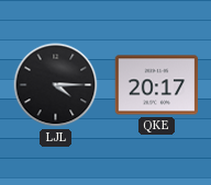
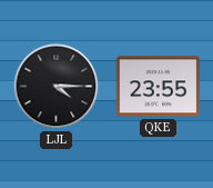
QKE: 20:17 -> 23:55 (159, 87)
